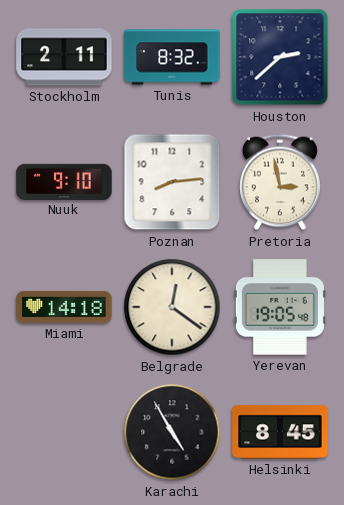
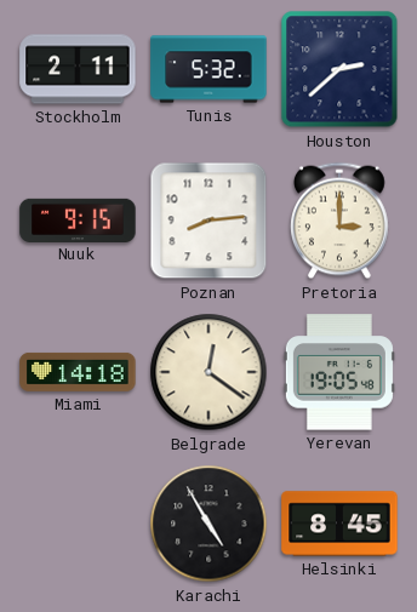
Tunis: 8:32 -> 5:32 (208, 69)
Nuuk: 9:10 -> 9:15 (78, 219)
Pretoria: 2:58 -> 3:00 (341, 221)
